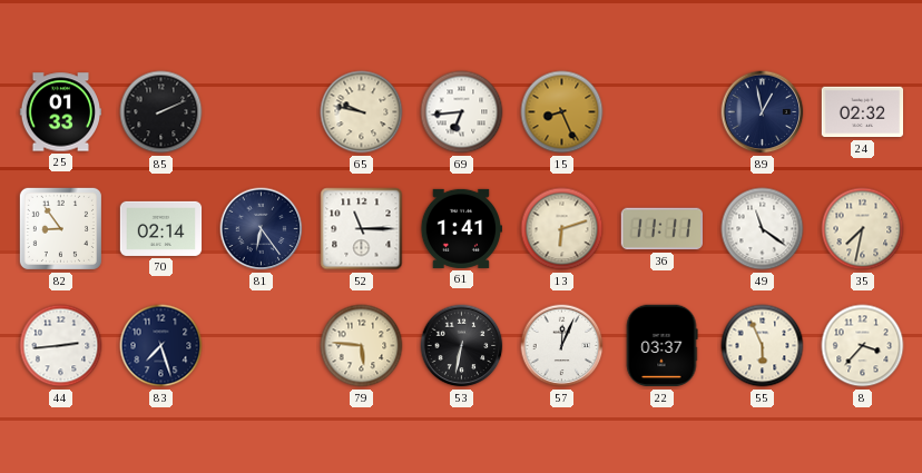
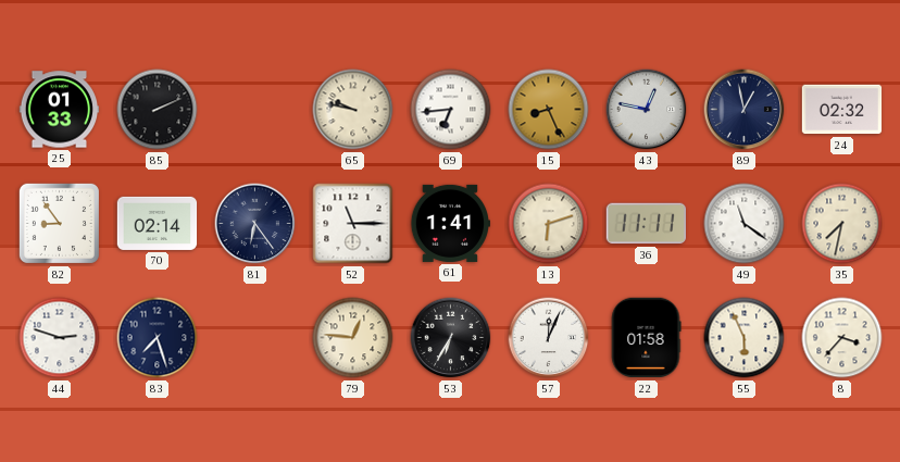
43: none -> 12:47 (647, 110)
44: 2:44 -> 2:48 (60, 338)
79: 5:46 -> 12:46 (353, 338)
53: 6:32 -> 6:35 (451, 338)
22: 03:37 -> 01:58 (646, 338)
